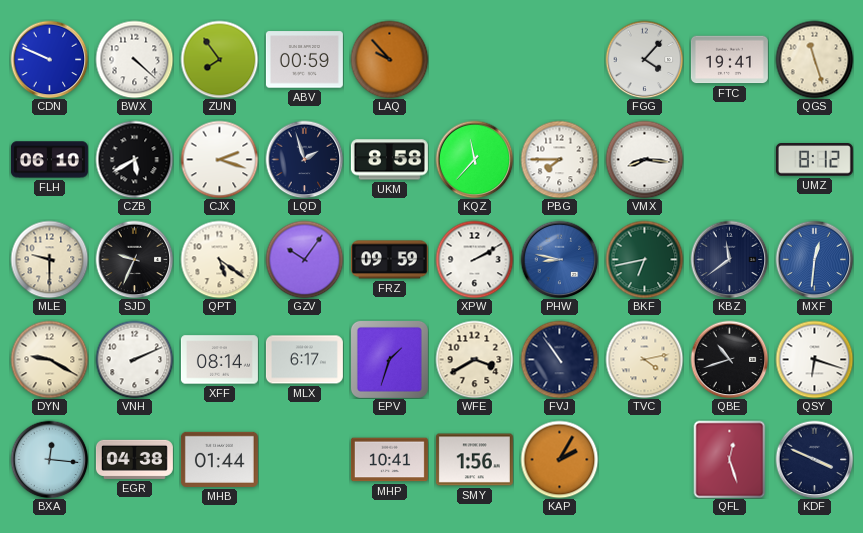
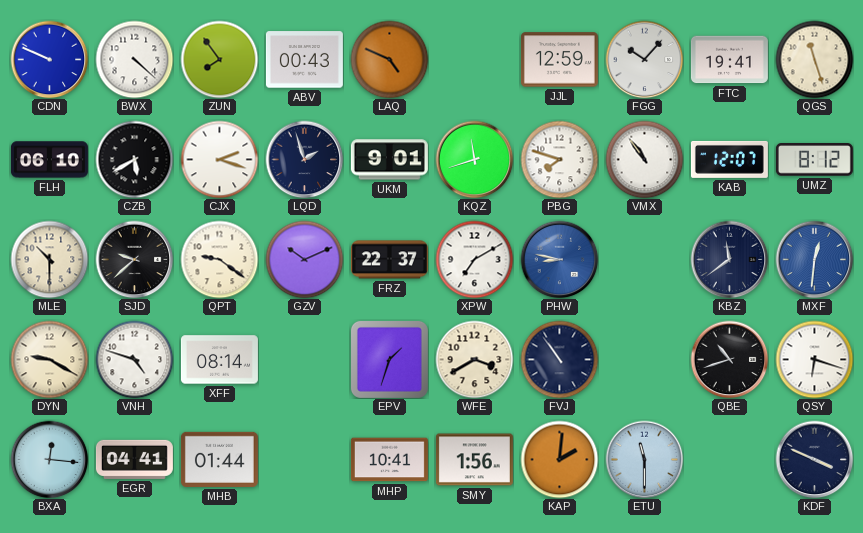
ABV: 00:59 -> 00:43 (304, 60)
LAQ: 9:53 -> 4:49 (389, 59)
JJL: none -> 12:59 (559, 60)
FGG: 4:07 -> 10:07 (644, 59)
UKM: 8:58 -> 9:01 (389, 160)
KQZ: 11:37 -> 11:42 (474, 159)
PBG: 7:45 -> 7:48 (559, 159)
VMX: 8:16 -> 10:54 (644, 159)
KAB: none -> 12:07 (729, 159)
MLE: 9:30 -> 10:30 (49, 259)
SJD: 9:34 -> 9:38 (134, 259)
QPT: 5:21 -> 9:21 (219, 259)
GZV: 10:06 -> 10:11 (304, 259)
FRZ: 09:59 -> 22:37 (389, 260)
XPW: 2:10 -> 7:10 (474, 259)
BKF: 6:43 -> none (644, 259)
VNH: 2:11 -> 4:48 (134, 359)
MLX: 6:17 -> none (304, 360)
TVC: 4:13 -> none (644, 359)
EGR: 04:38 -> 04:41 (134, 459)
KAP: 2:05 -> 2:01 (559, 459)
ETU: none -> 11:30 (644, 459)
QFL: 12:27 -> none (730, 459)
